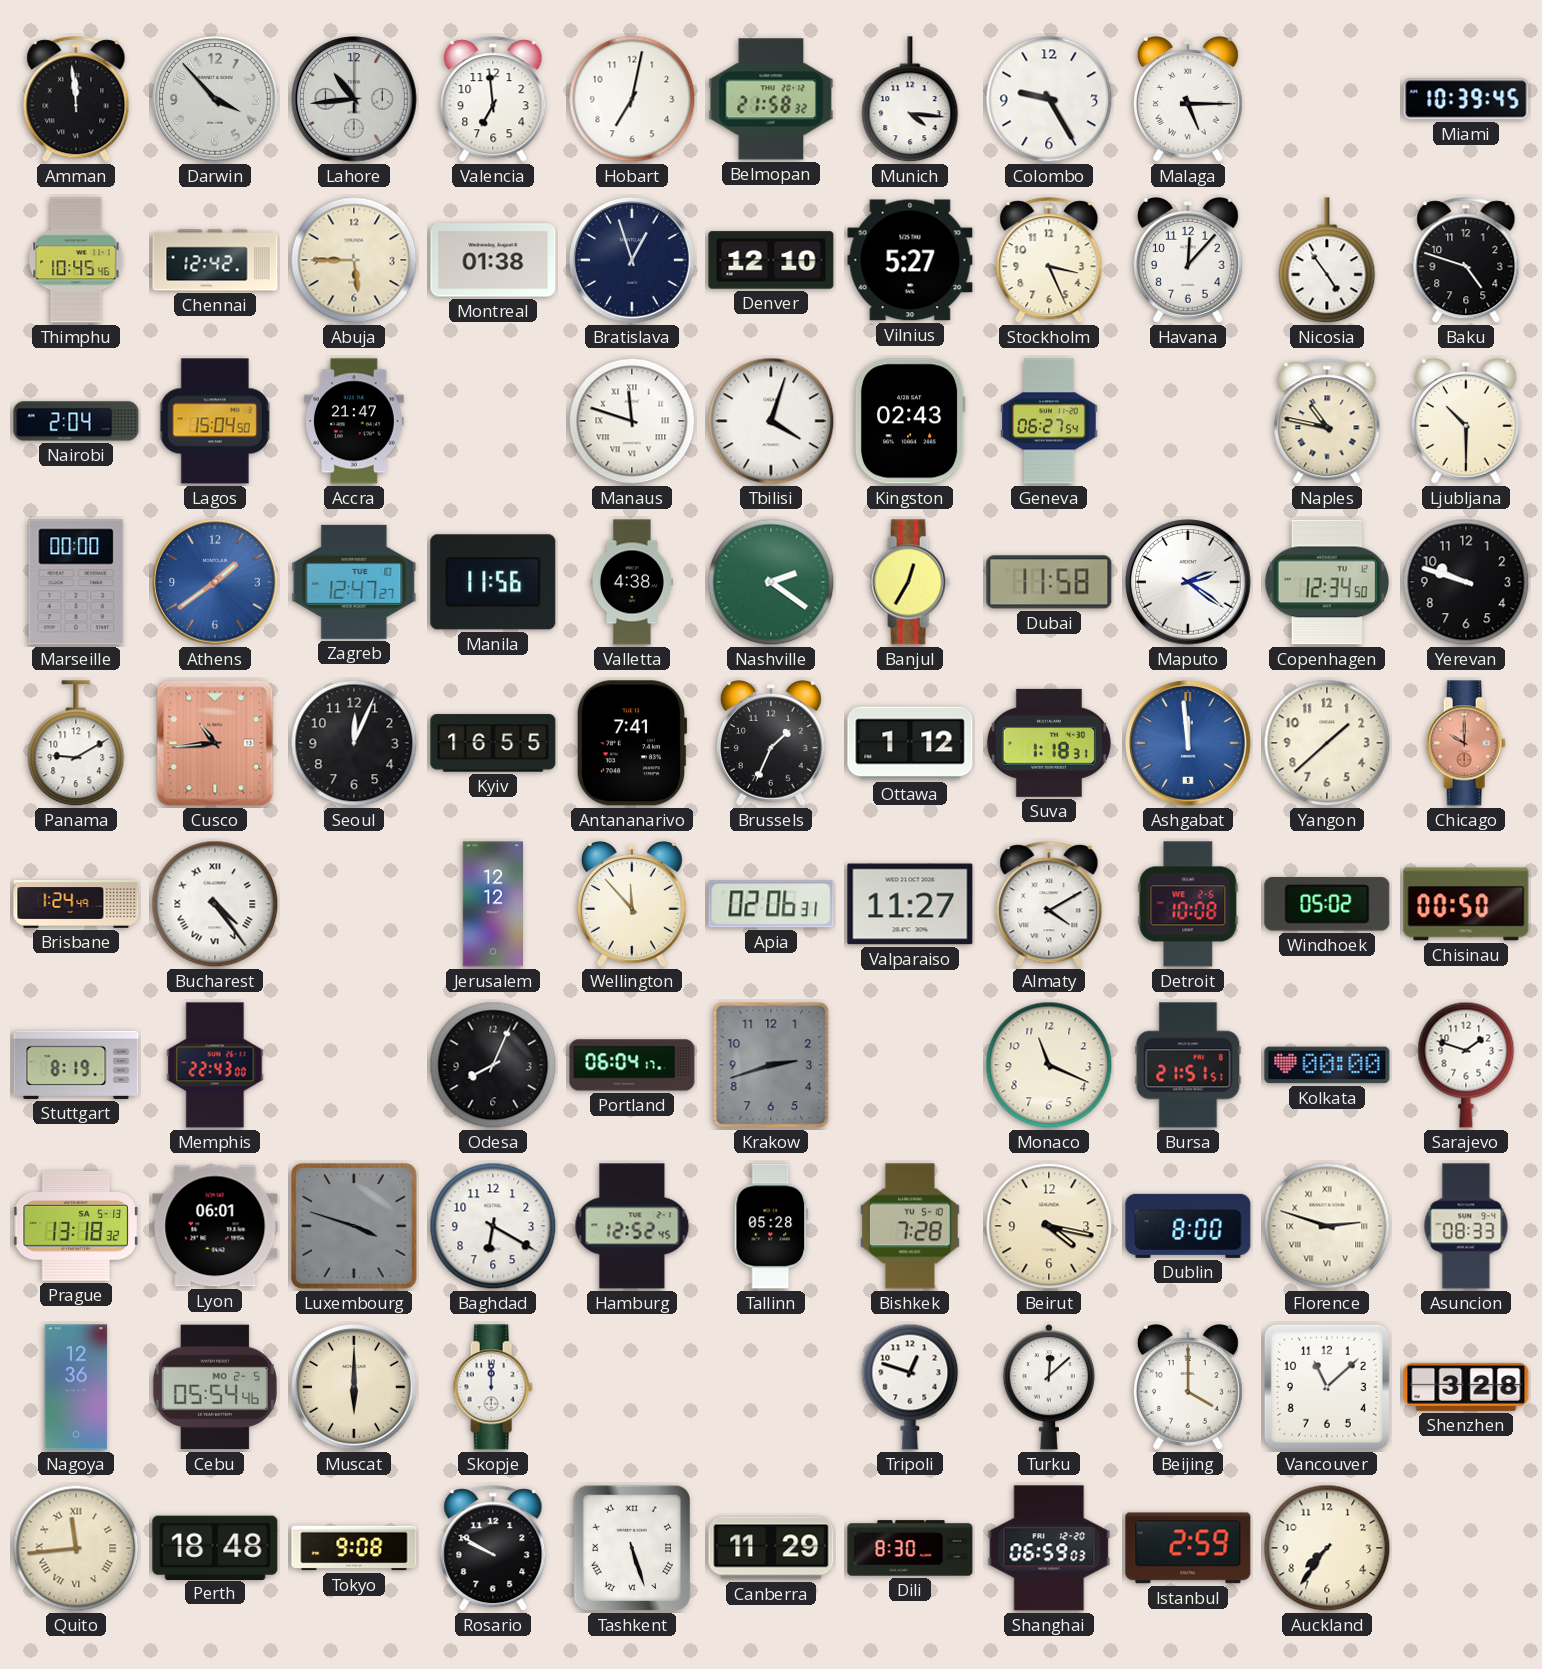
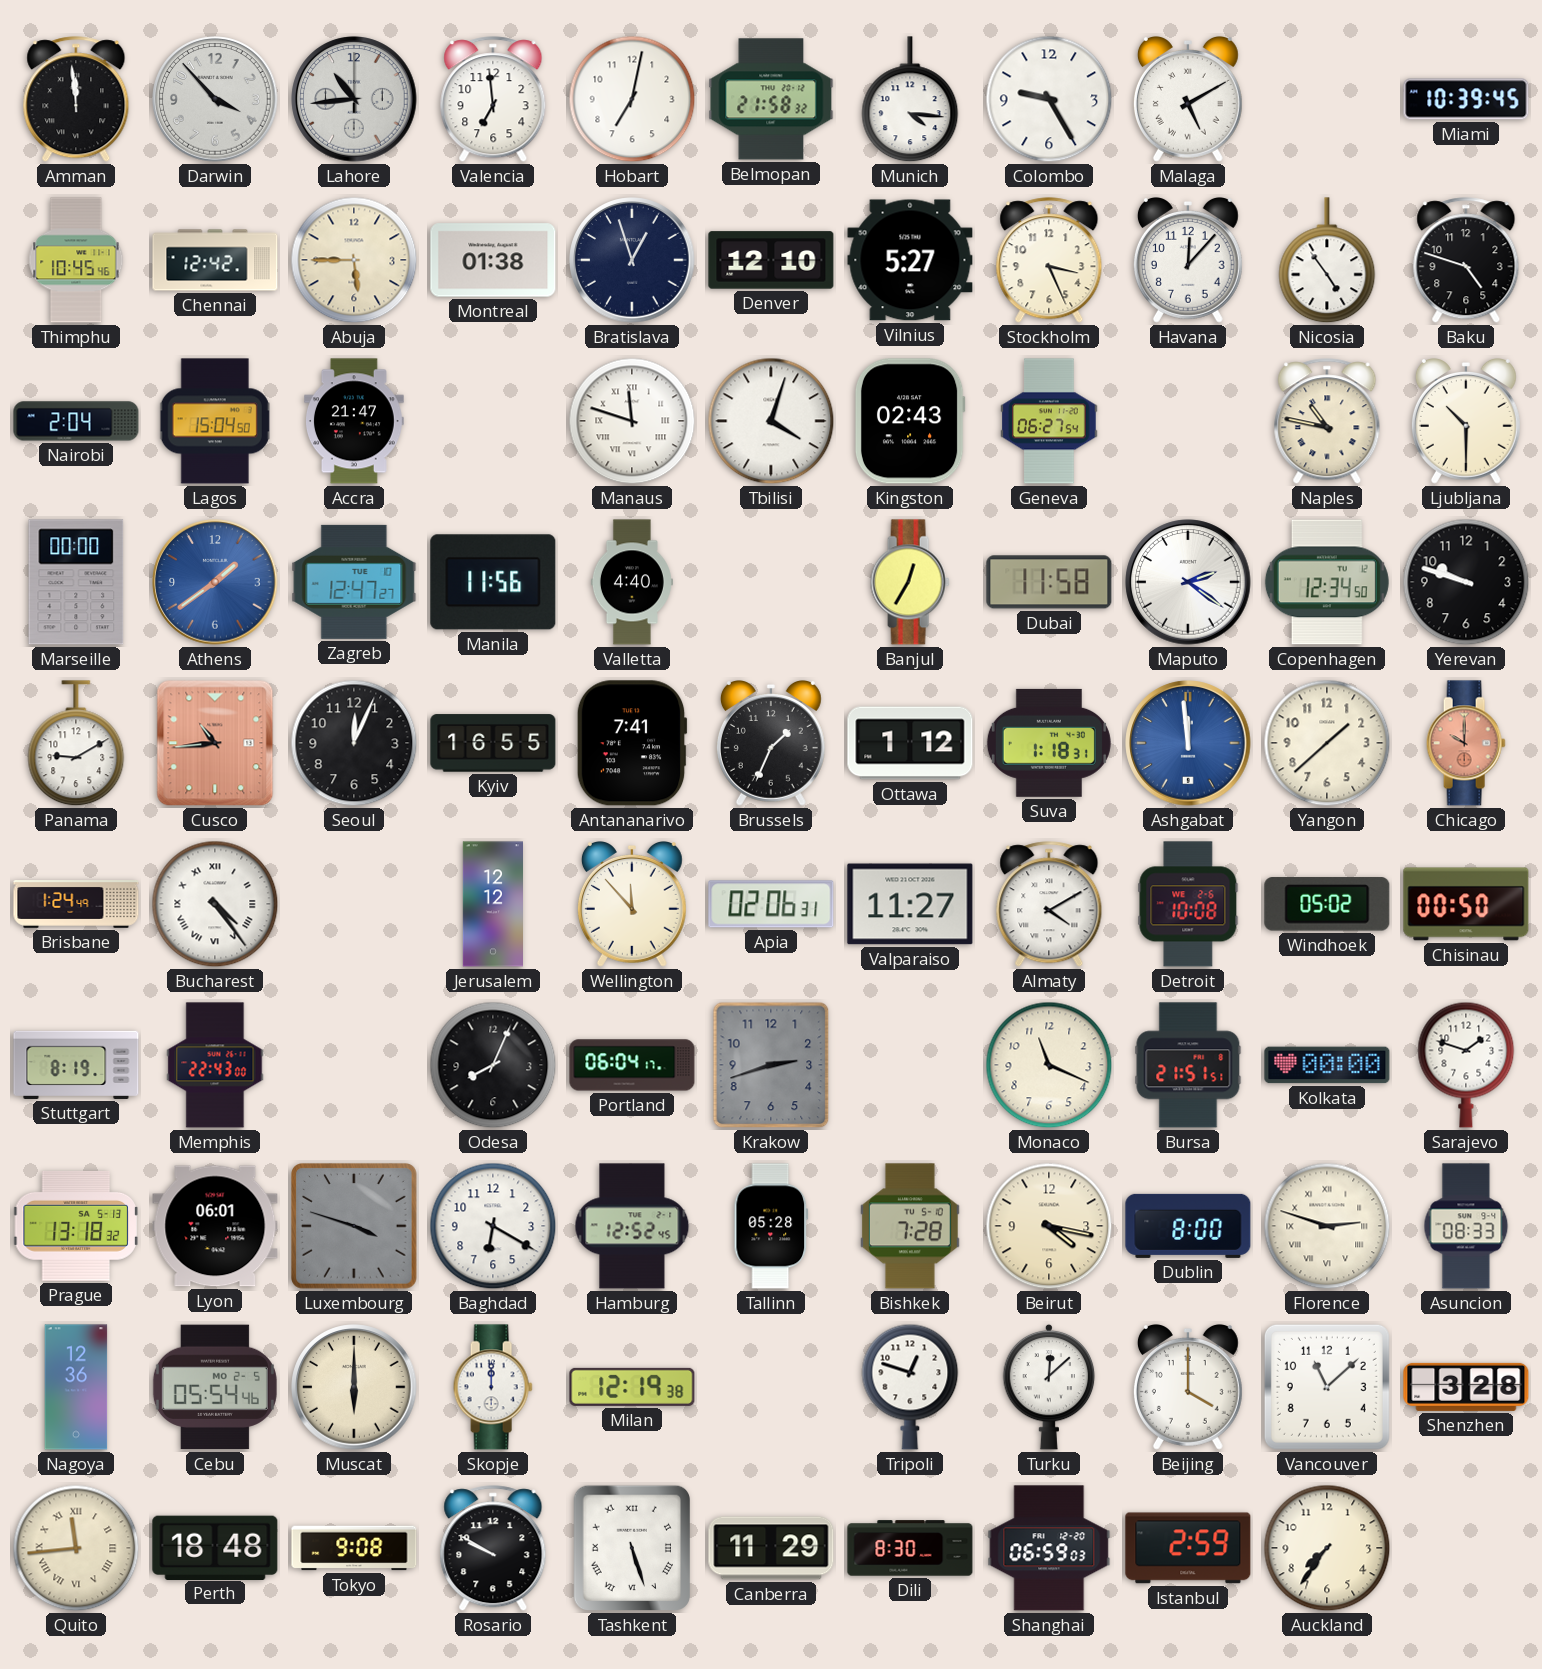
Malaga: 5:15 -> 5:10 (1188, 100)
Valletta: 4:38 -> 4:40 (632, 582)
Nashville: 2:21 -> none (771, 582)
Milan: none -> 12:19 (632, 1387)
